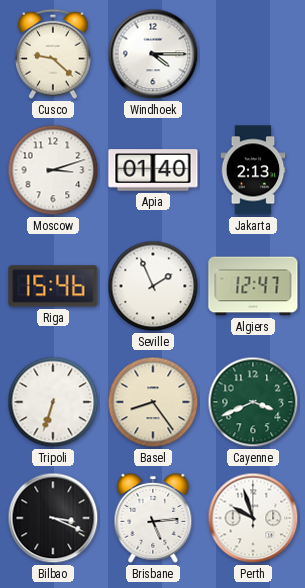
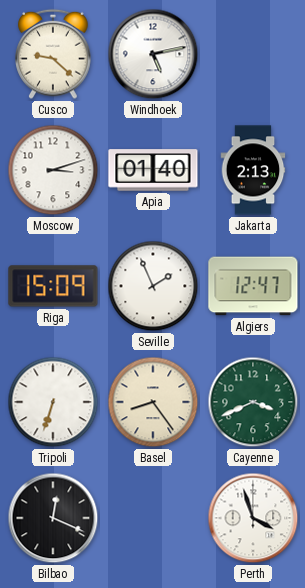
Windhoek: 4:15 -> 5:13 (153, 54)
Riga: 15:46 -> 15:09 (53, 286)
Bilbao: 3:19 -> 12:19 (53, 518)
Brisbane: 5:14 -> none (153, 518)
Perth: 9:57 -> 3:57 (253, 518)
